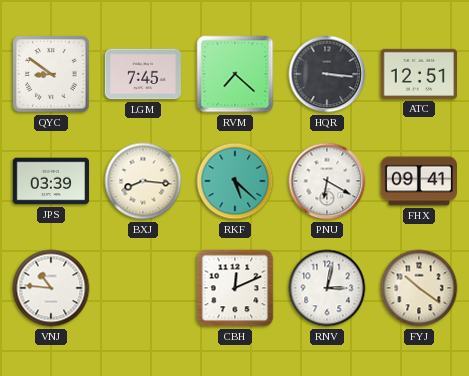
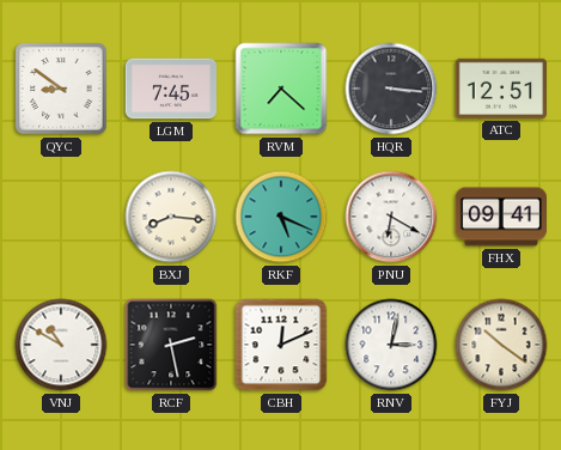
JPS: 03:39 -> none (50, 181)
RKF: 5:22 -> 5:19 (281, 217)
VNJ: 10:46 -> 10:50 (61, 345)
RCF: none -> 2:28 (171, 345)
